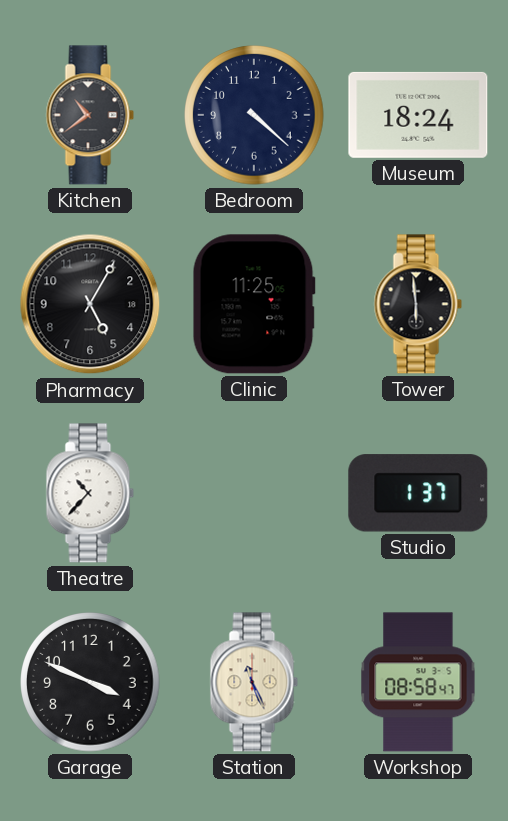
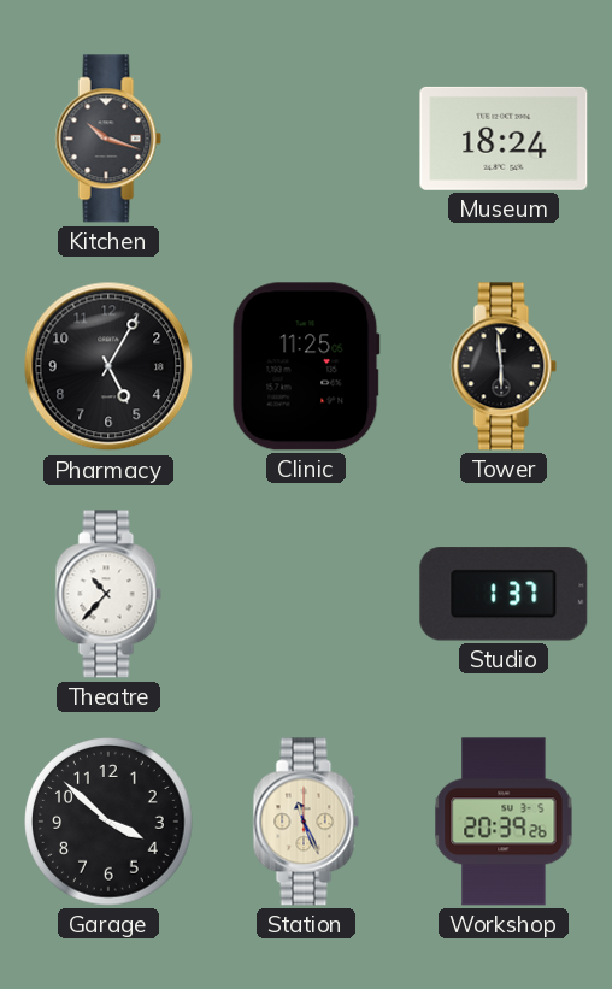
Kitchen: 10:39 -> 10:18 (108, 139)
Bedroom: 4:22 -> none (254, 115)
Garage: 3:49 -> 3:52 (108, 822)
Workshop: 08:58 -> 20:39 (504, 822)
